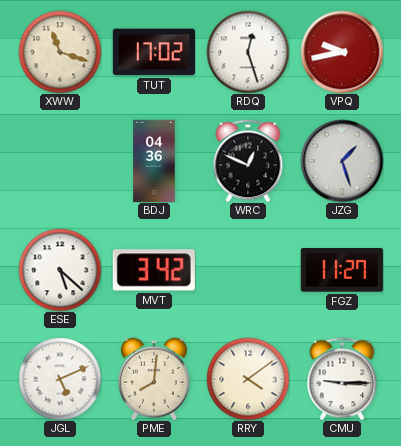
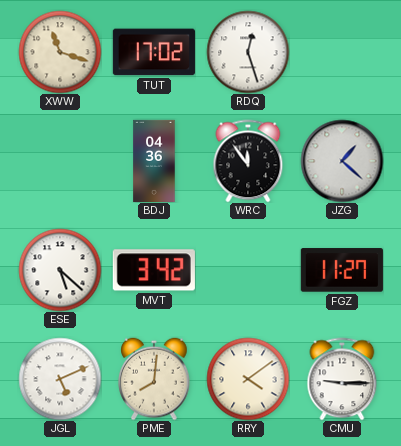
VPQ: 9:43 -> none (342, 52)
WRC: 12:49 -> 11:54 (248, 161)
JZG: 1:27 -> 1:22 (342, 161)
